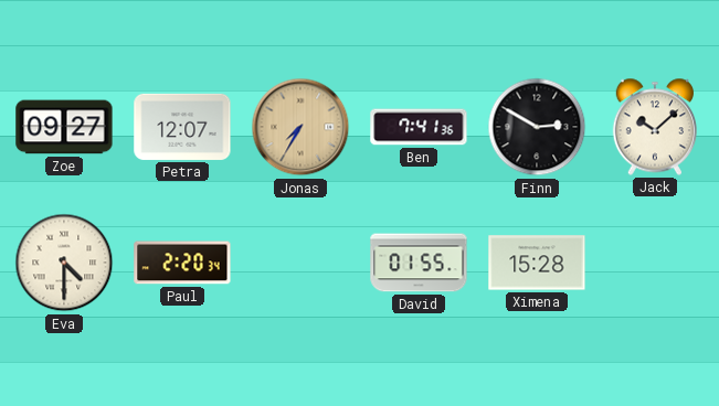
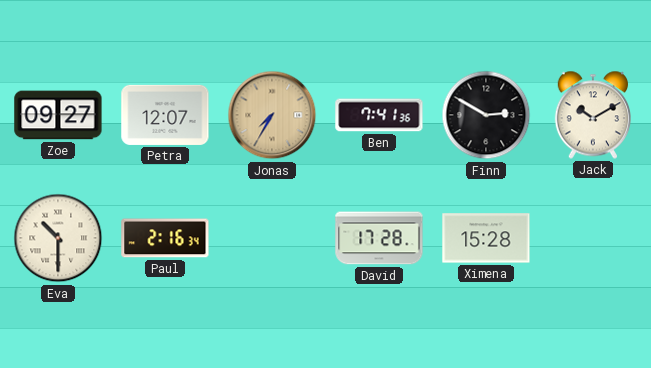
Jack: 10:08 -> 10:10 (592, 115)
Eva: 4:30 -> 10:30 (58, 238)
Paul: 2:20 -> 2:16 (165, 238)
David: 01:55 -> 17:28 (379, 238)
